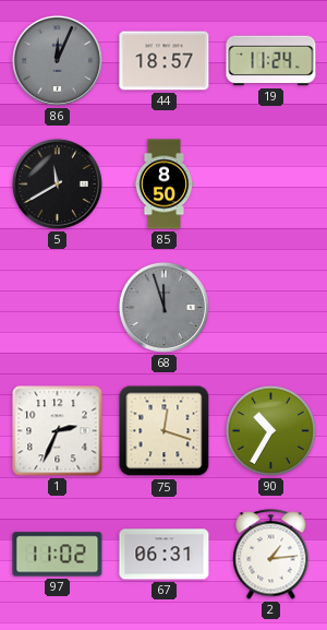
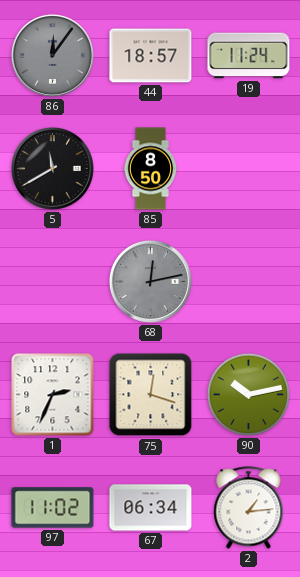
86: 12:04 -> 12:06 (52, 55)
68: 11:57 -> 12:13 (150, 281)
90: 10:35 -> 10:13 (248, 394)
67: 06:31 -> 06:34 (151, 508)
